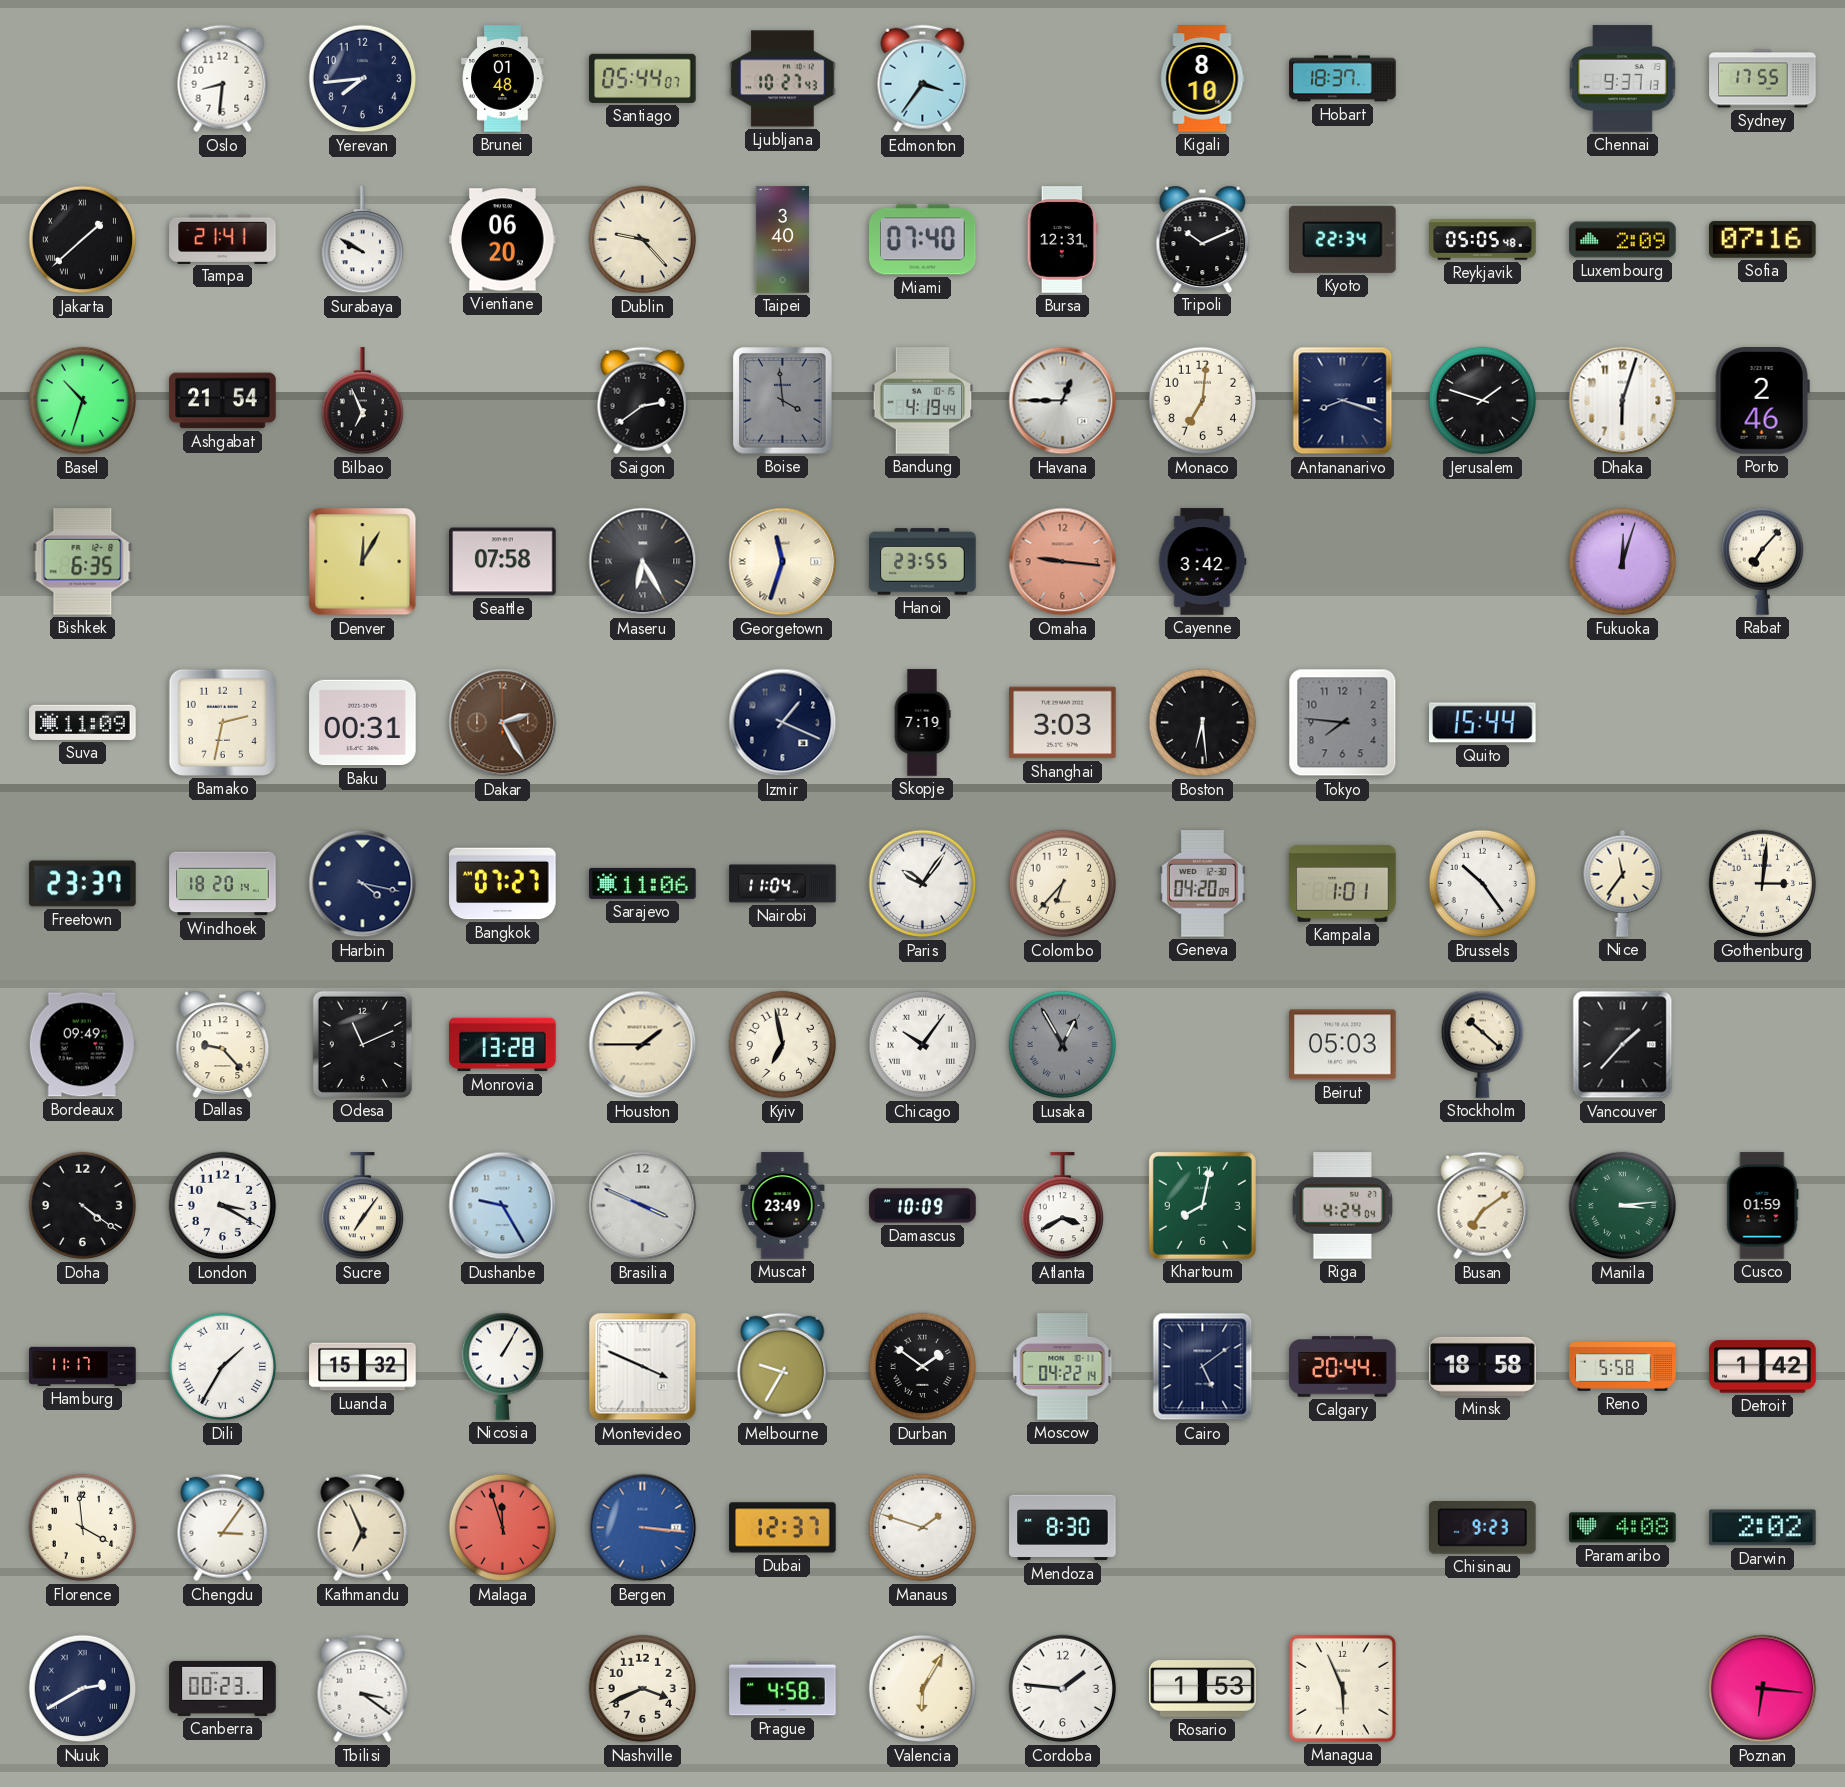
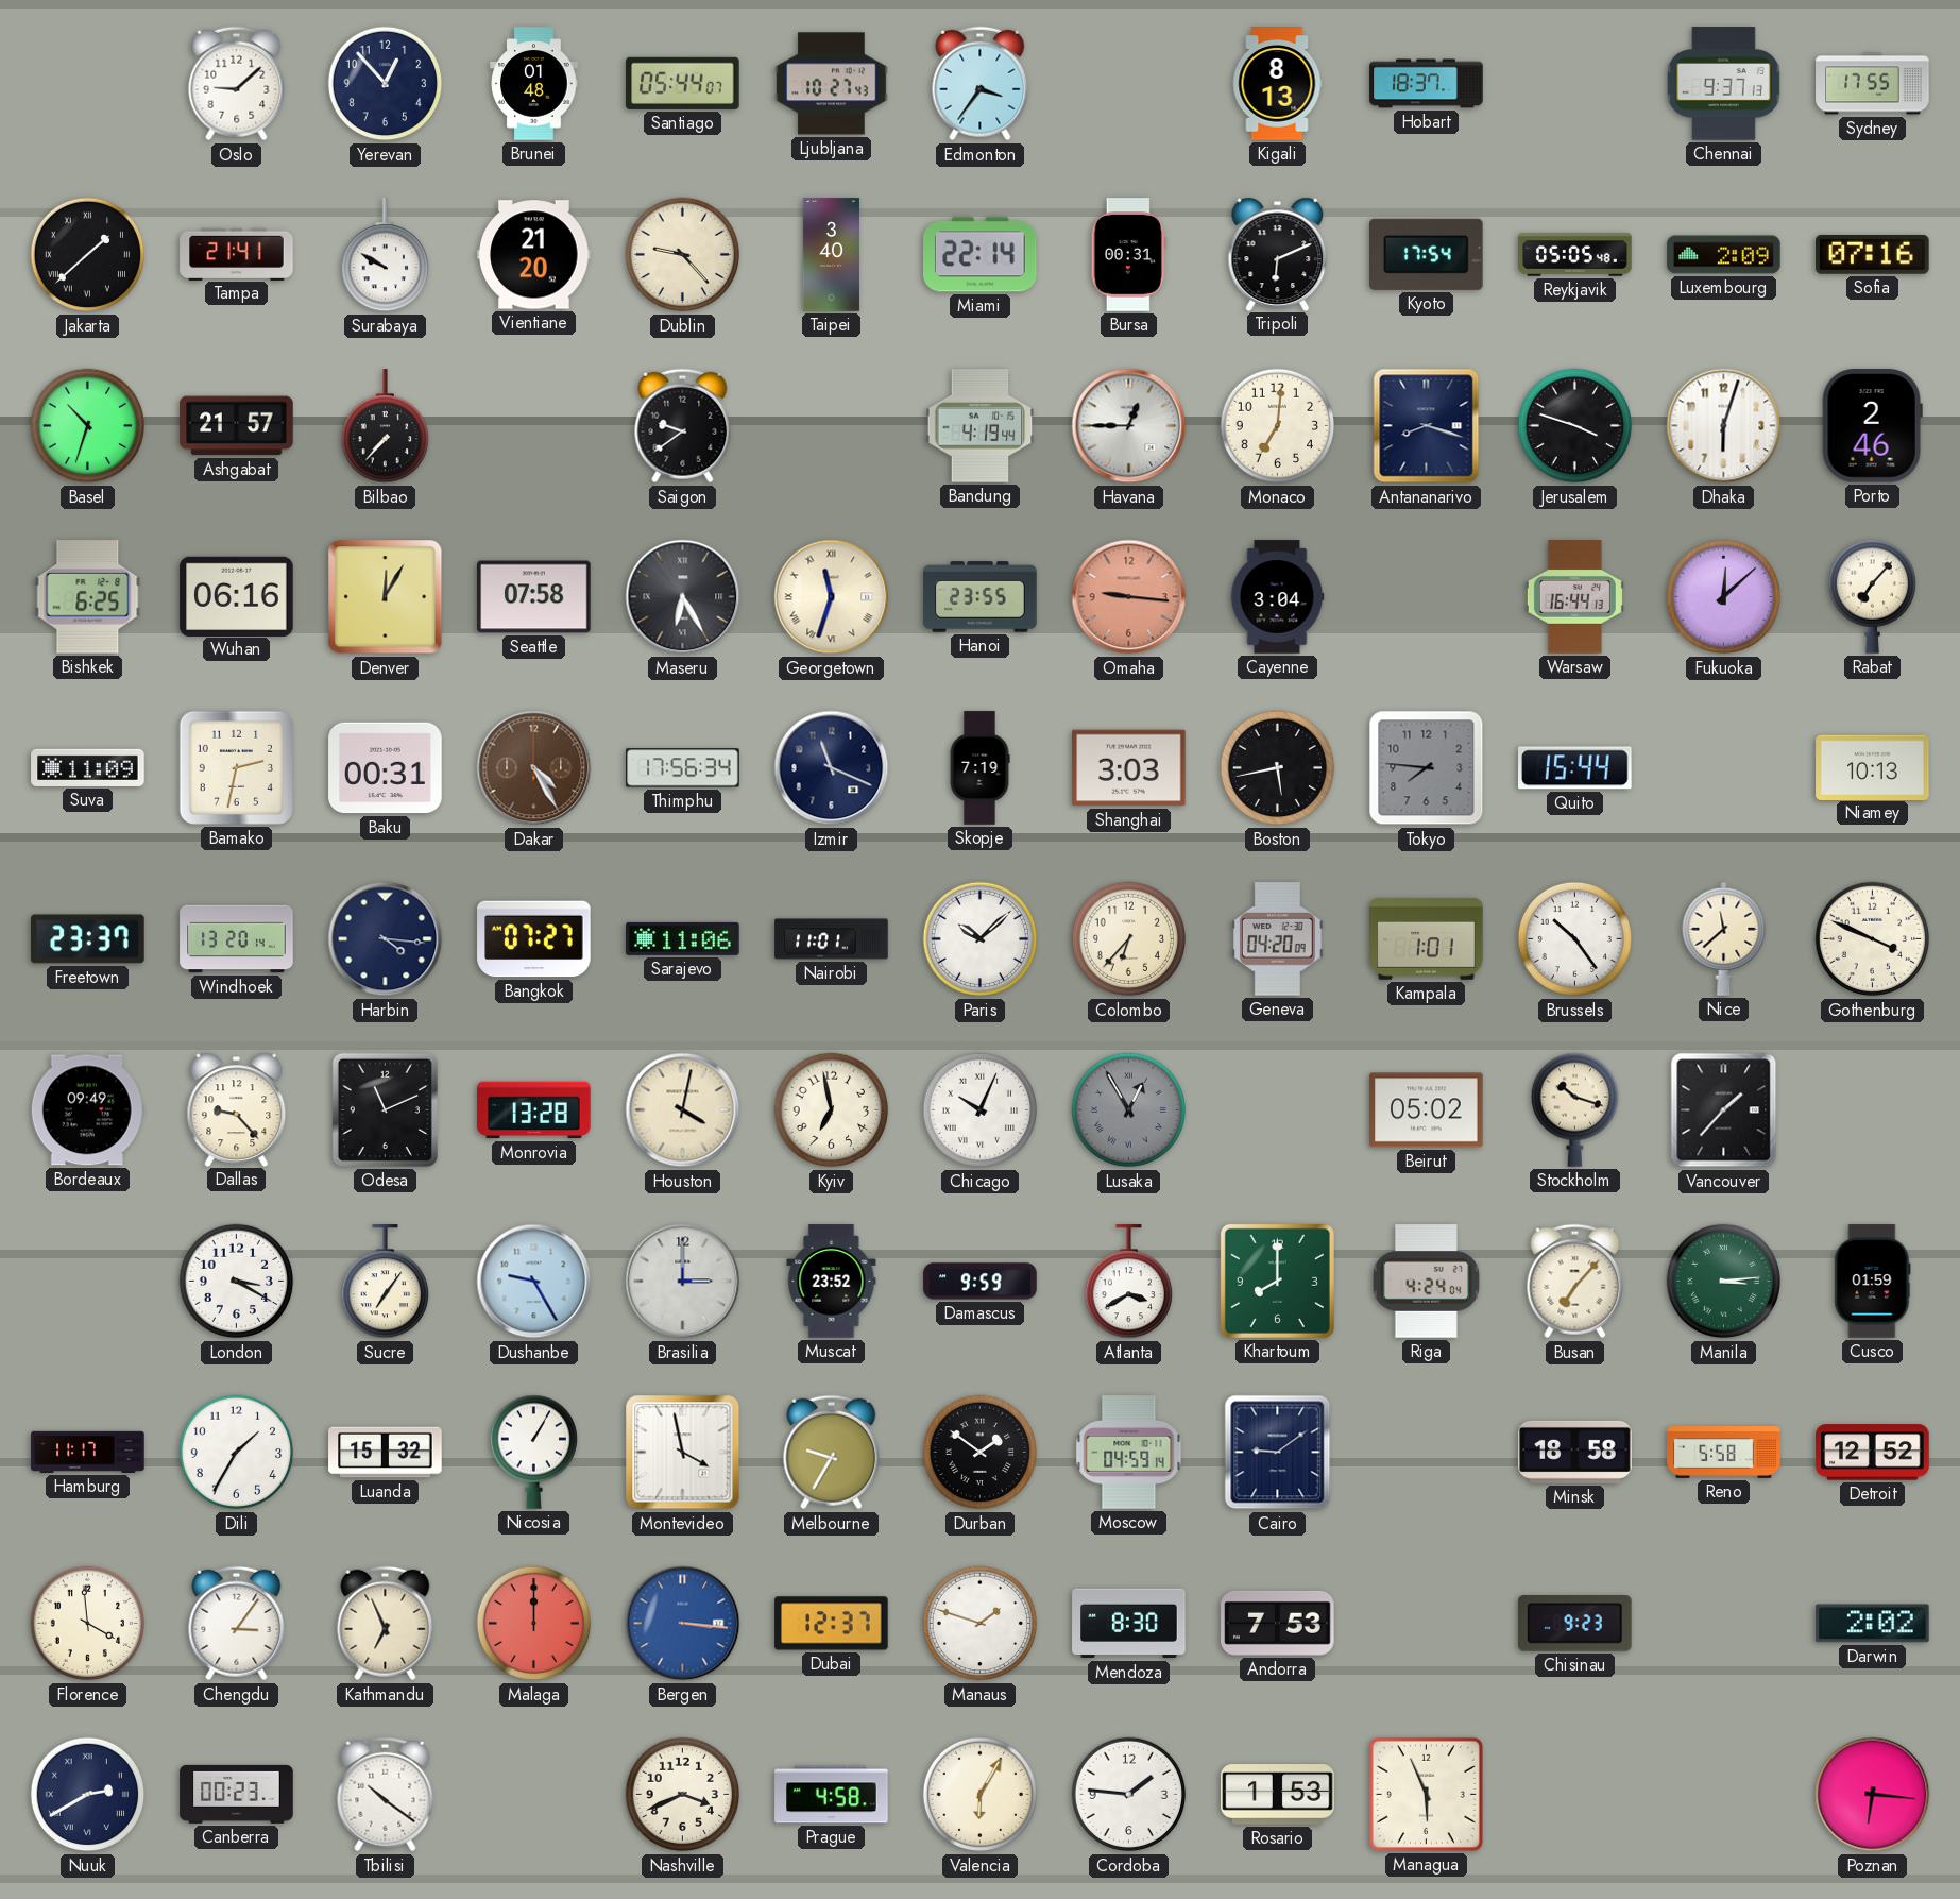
Oslo: 8:31 -> 9:08 (237, 84)
Yerevan: 7:44 -> 12:53 (386, 84)
Kigali: 8:10 -> 8:13 (1277, 84)
Vientiane: 06:20 -> 21:20 (534, 255)
Miami: 07:40 -> 22:14 (981, 255)
Bursa: 12:31 -> 00:31 (1128, 255)
Tripoli: 10:11 -> 6:11 (1278, 254)
Kyoto: 22:34 -> 17:54 (1427, 254)
Ashgabat: 21:54 -> 21:57 (237, 426)
Bilbao: 6:56 -> 7:37 (385, 426)
Saigon: 2:39 -> 9:39 (683, 426)
Boise: 3:59 -> none (783, 401)
Jerusalem: 1:48 -> 3:48 (1575, 426)
Bishkek: 6:35 -> 6:25 (88, 597)
Wuhan: none -> 06:16 (237, 596)
Cayenne: 3:42 -> 3:04 (1277, 597)
Warsaw: none -> 16:44 (1574, 597)
Fukuoka: 12:03 -> 12:08 (1724, 597)
Dakar: 2:25 -> 4:25 (534, 768)
Thimphu: none -> 17:56 (683, 768)
Izmir: 1:19 -> 11:19 (832, 768)
Boston: 6:29 -> 5:43 (1278, 768)
Niamey: none -> 10:13 (1873, 767)
Windhoek: 18:20 -> 13:20 (237, 939)
Harbin: 4:17 -> 4:16 (386, 939)
Nairobi: 11:04 -> 11:01 (832, 939)
Paris: 10:06 -> 10:08 (981, 939)
Nice: 11:36 -> 11:38 (1724, 938)
Gothenburg: 3:01 -> 3:49 (1873, 939)
Houston: 1:45 -> 4:02 (683, 1110)
Chicago: 10:06 -> 10:04 (981, 1110)
Beirut: 05:03 -> 05:02 (1427, 1110)
Stockholm: 10:22 -> 10:18 (1574, 1109)
Doha: 4:21 -> none (83, 1206)
Brasilia: 3:49 -> 3:00 (683, 1282)
Muscat: 23:49 -> 23:52 (832, 1282)
Damascus: 10:09 -> 9:59 (981, 1282)
Khartoum: 8:02 -> 8:00 (1277, 1281)
Busan: 7:09 -> 7:07 (1575, 1282)
Dili numerals: Roman -> Arabic (237, 1453)
Montevideo: 3:49 -> 3:58 (683, 1453)
Moscow: 04:22 -> 04:59 (1129, 1453)
Cairo: 5:09 -> 9:09 (1278, 1453)
Calgary: 20:44 -> none (1343, 1367)
Detroit: 1:42 -> 12:52 (1873, 1453)
Malaga: 11:57 -> 12:00 (534, 1624)
Andorra: none -> 7:53 (1278, 1623)
Paramaribo: 4:08 -> none (1623, 1528)
Tbilisi: 3:21 -> 10:21 (386, 1795)
